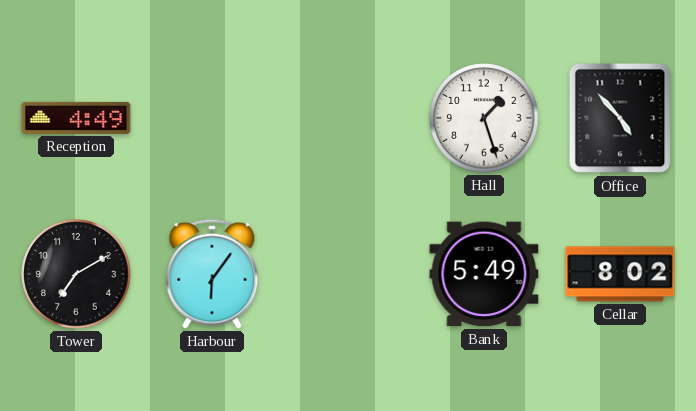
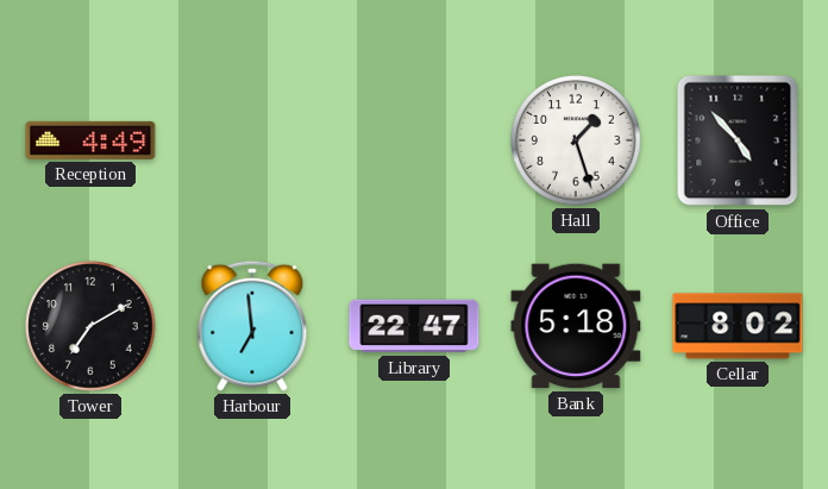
Harbour: 6:06 -> 6:59 (252, 326)
Library: none -> 22:47 (414, 326)
Bank: 5:49 -> 5:18 (576, 326)
